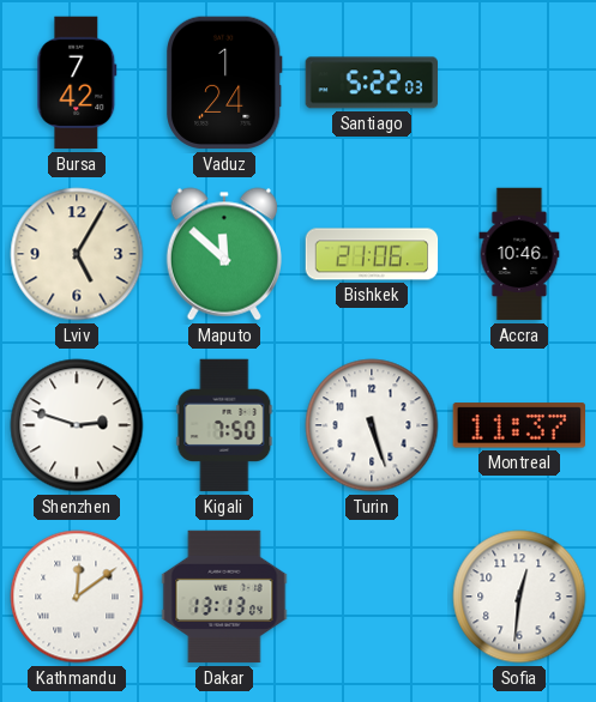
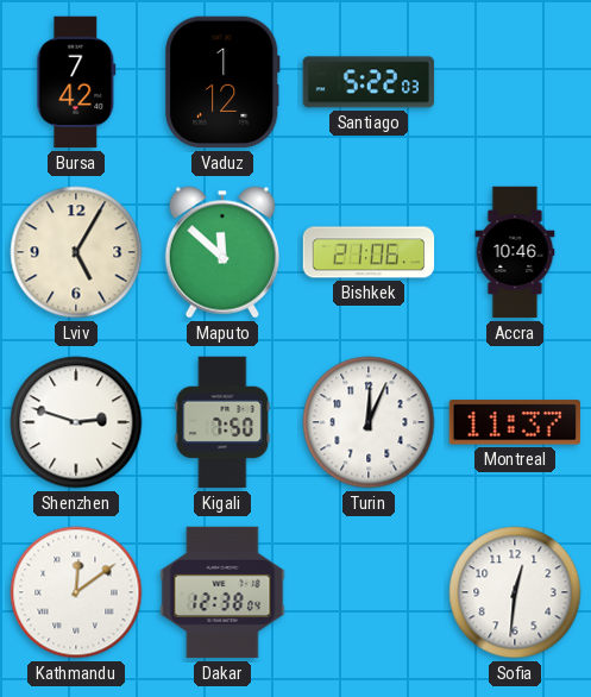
Vaduz: 1:24 -> 1:12 (224, 82)
Turin: 5:27 -> 12:04 (369, 422)
Dakar: 13:13 -> 12:38 (222, 592)
